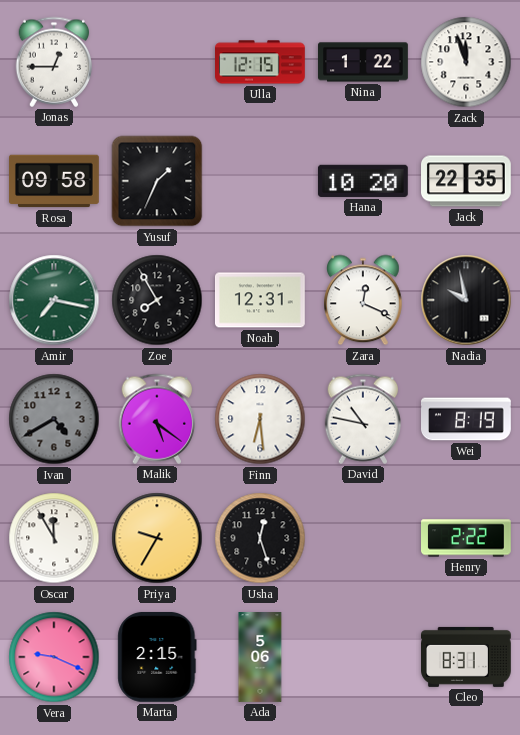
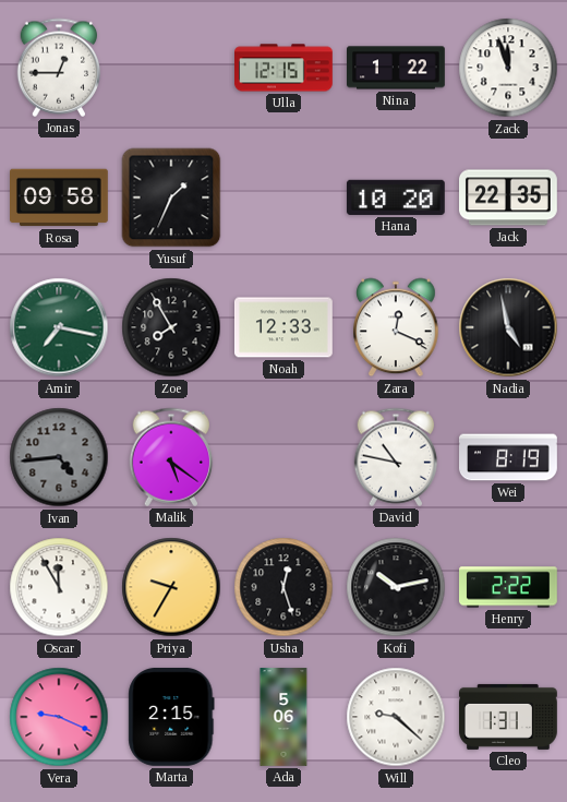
Noah: 12:31 -> 12:33 (285, 327)
Nadia: 9:58 -> 4:58 (508, 327)
Ivan: 4:40 -> 4:44 (59, 457)
Finn: 6:29 -> none (260, 419)
Kofi: none -> 10:13 (396, 587)
Will: none -> 9:22 (396, 717)
Cleo: 8:31 -> 1:31 (509, 717)
